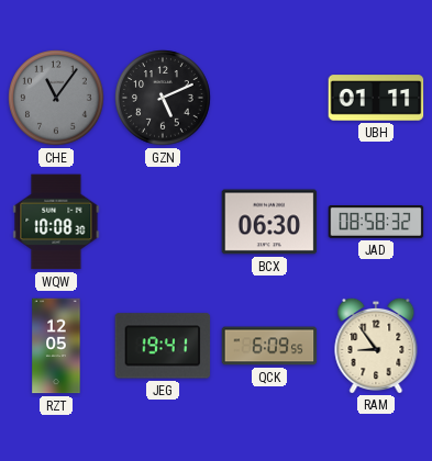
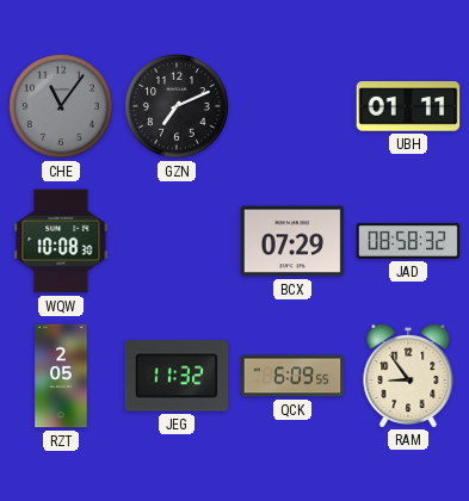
GZN: 5:11 -> 7:11 (177, 106)
BCX: 06:30 -> 07:29 (292, 241)
RZT: 12:05 -> 2:05 (61, 376)
JEG: 19:41 -> 11:32 (177, 376)
